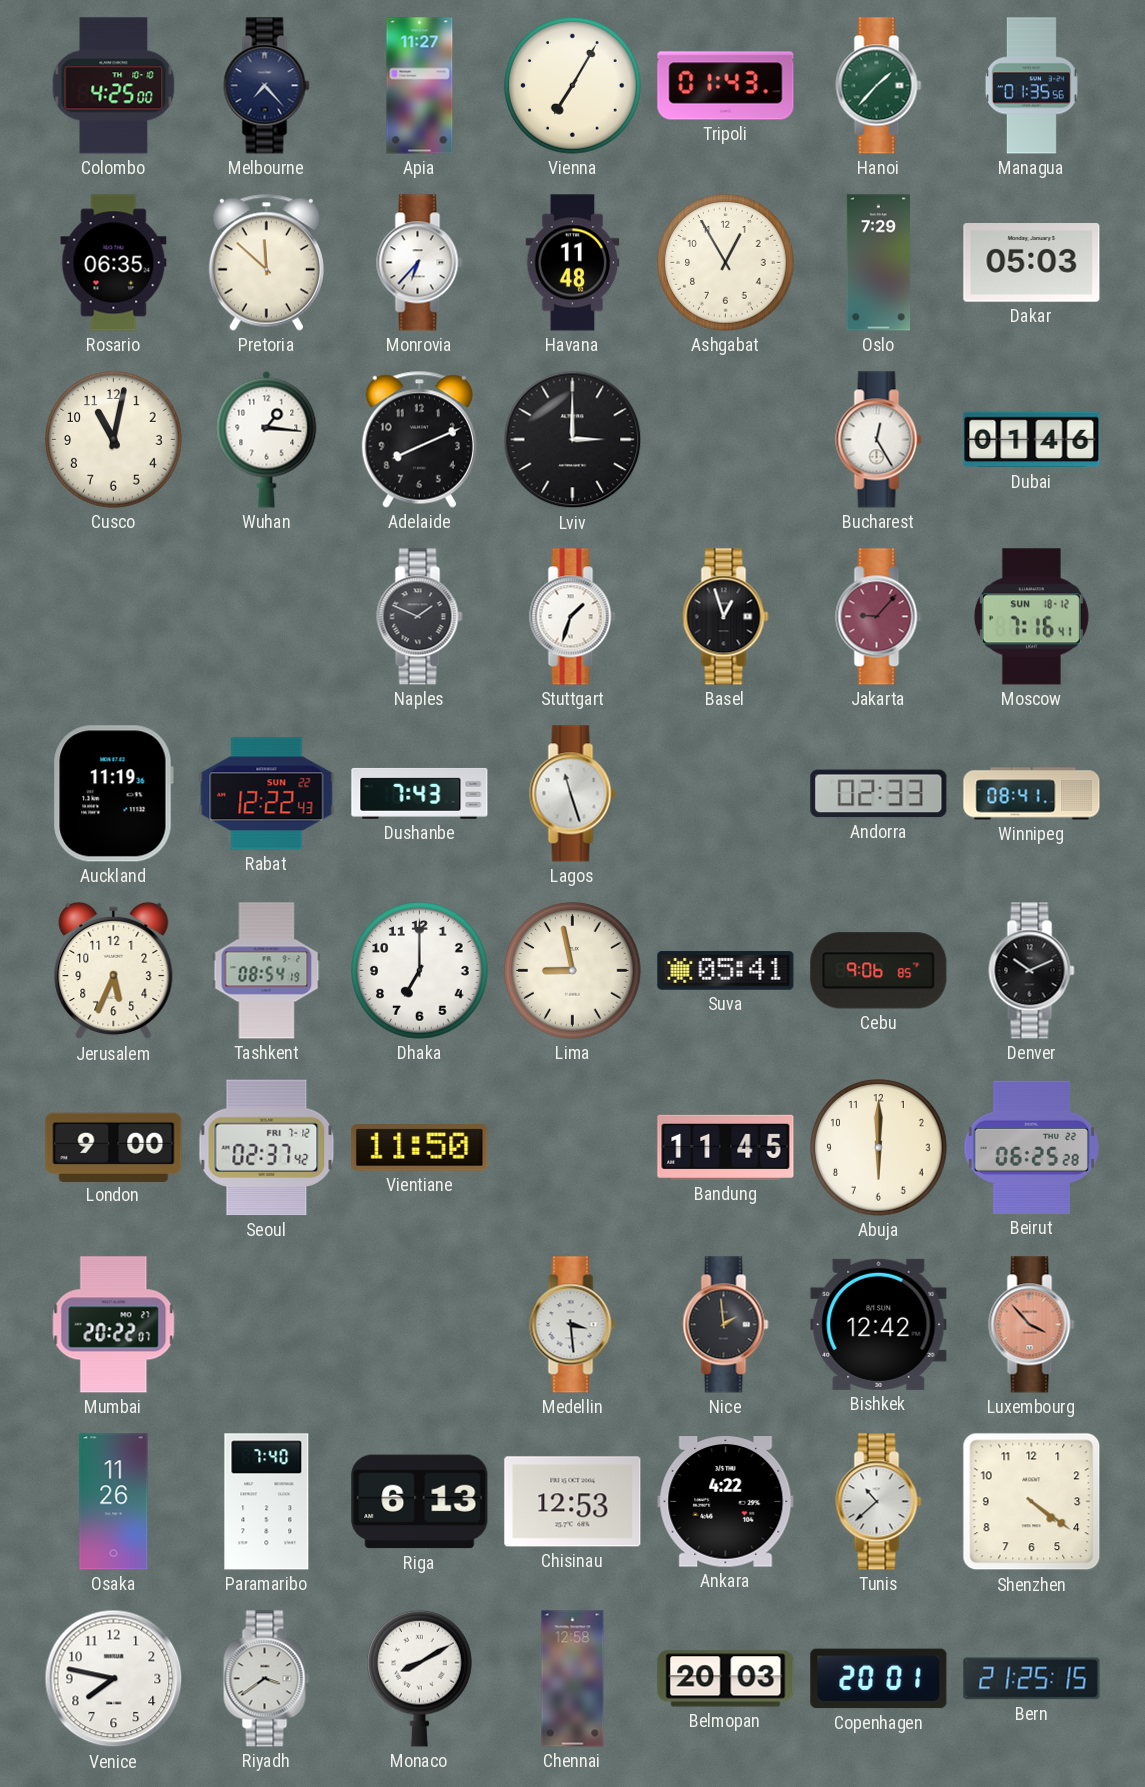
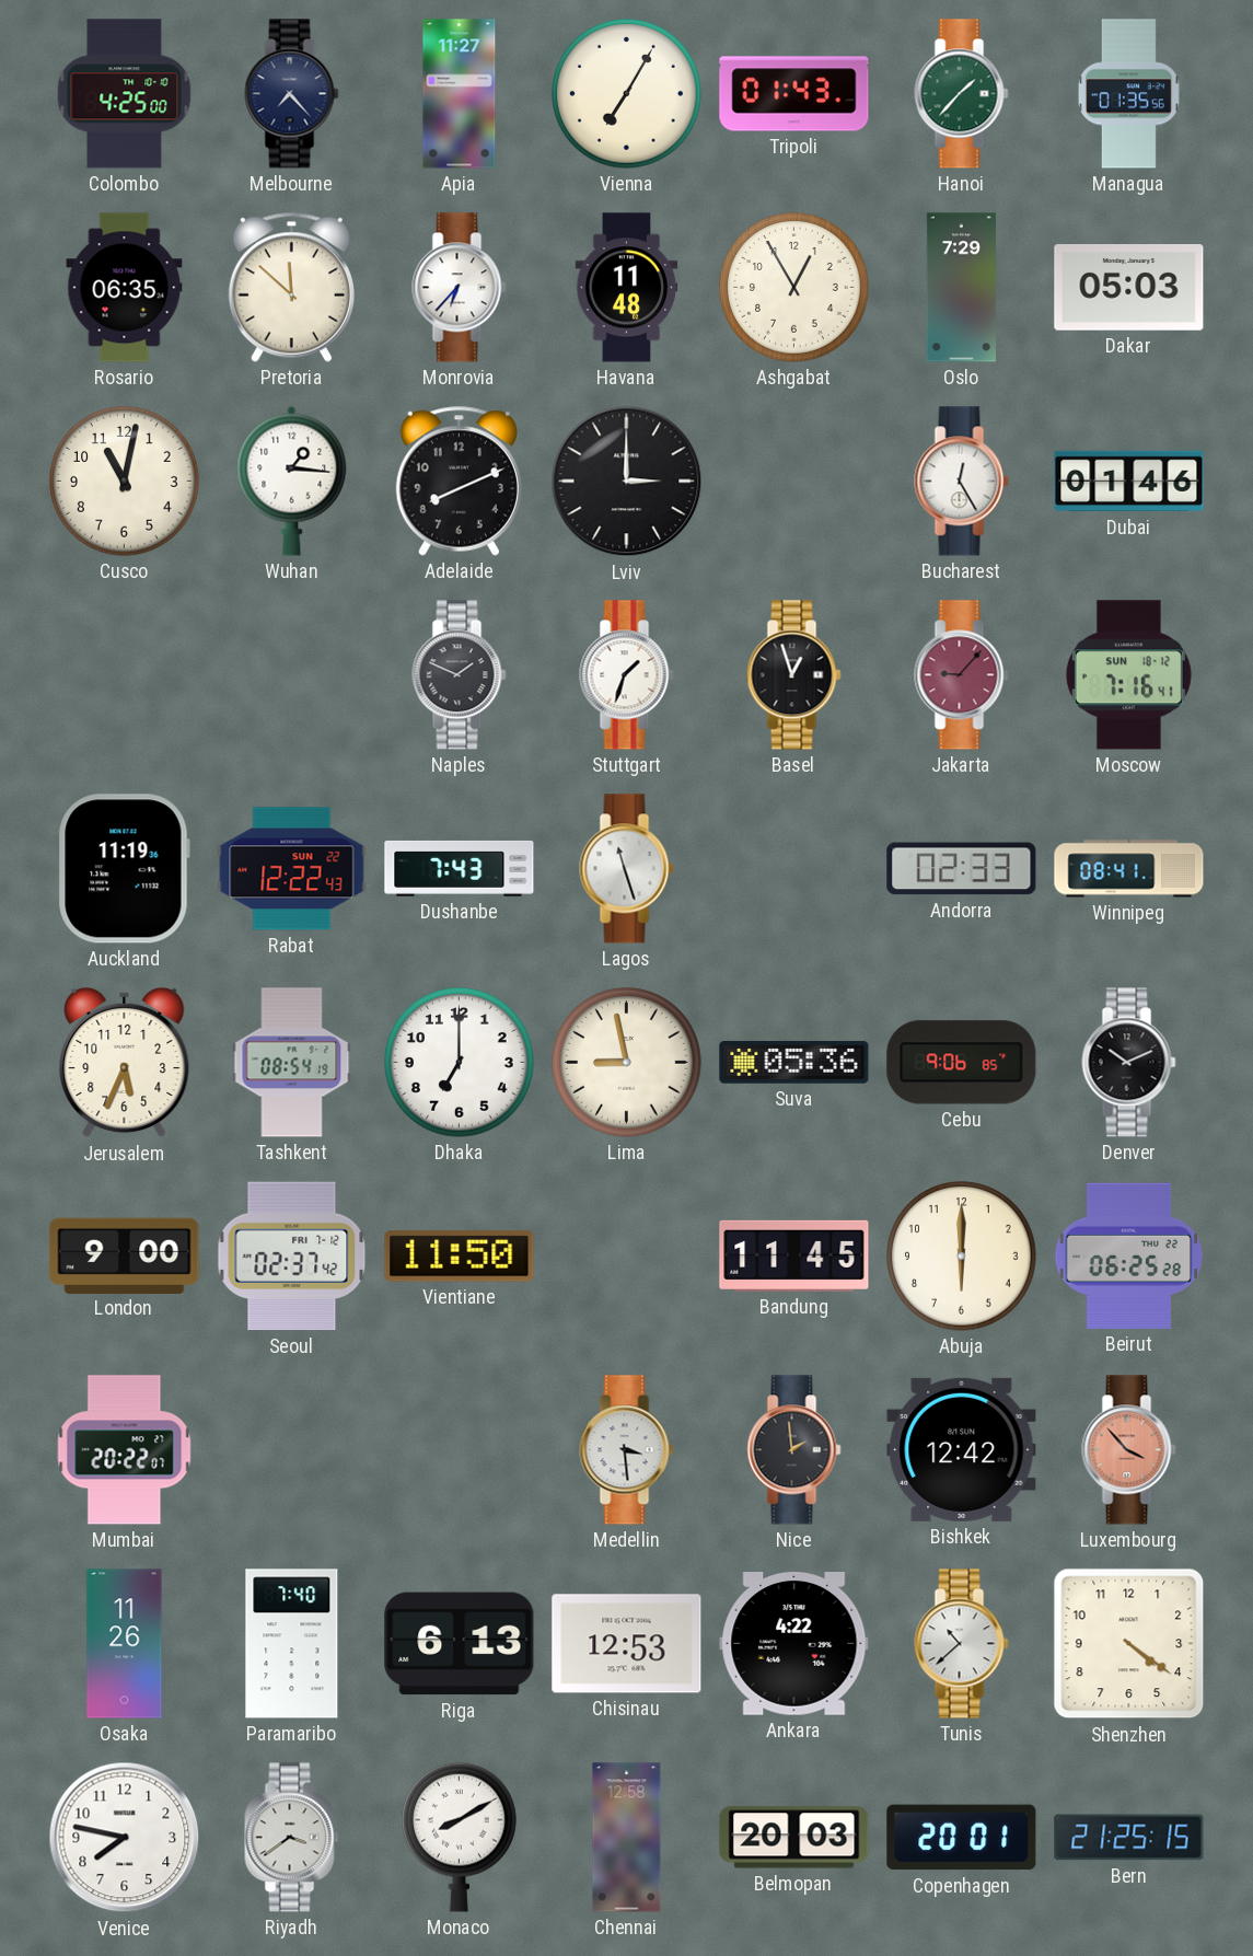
Suva: 05:41 -> 05:36 (794, 1063)
